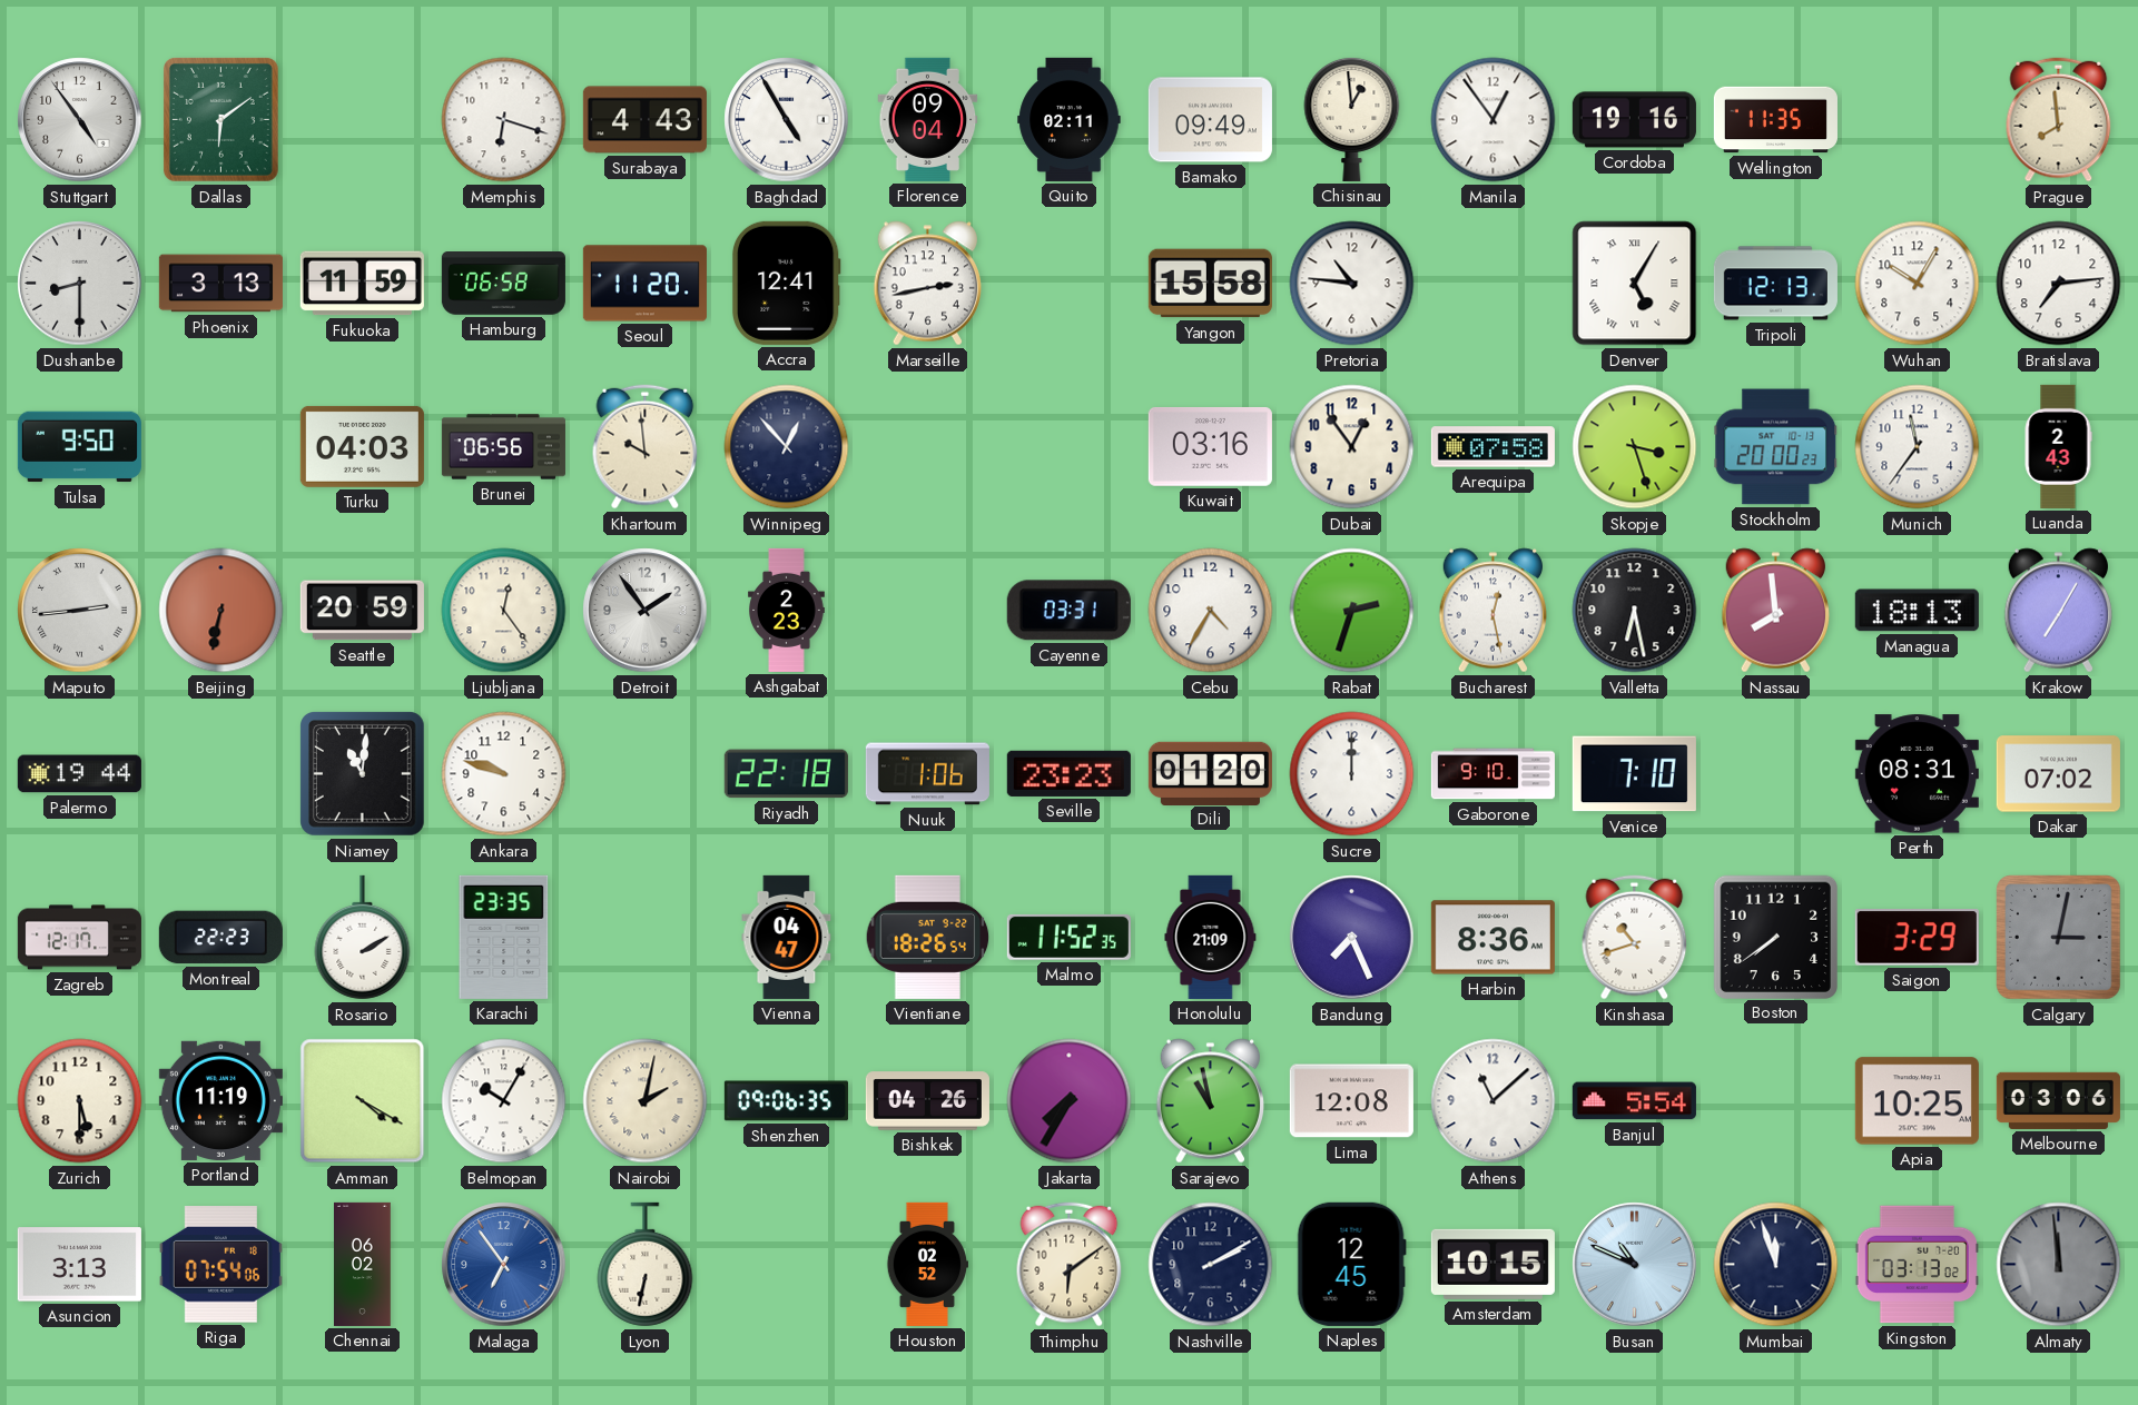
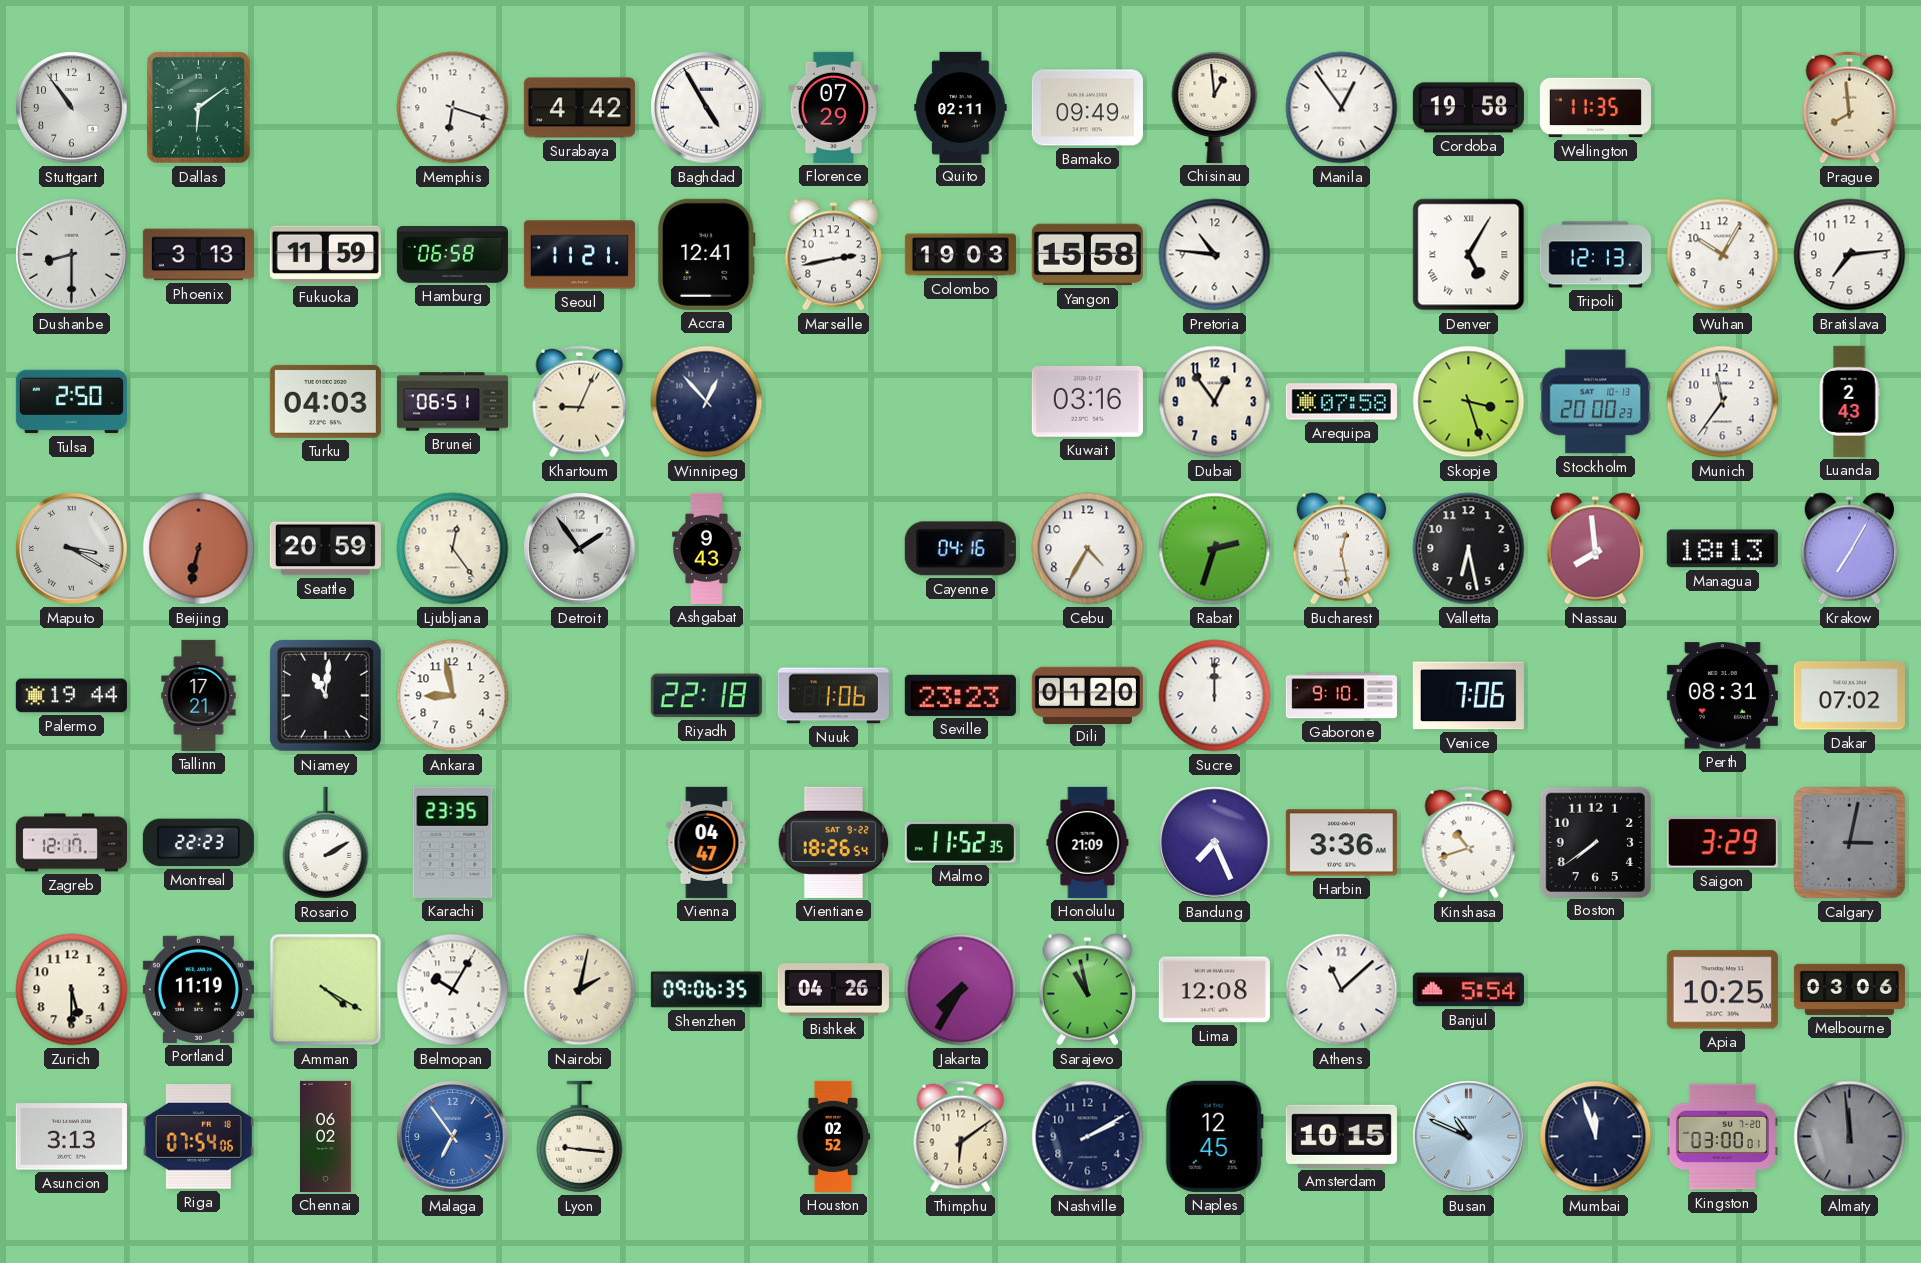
Stuttgart: 4:54 -> 10:54 (72, 108)
Surabaya: 4:43 -> 4:42 (579, 108)
Florence: 09:04 -> 07:29 (834, 107)
Cordoba: 19:16 -> 19:58 (1468, 108)
Seoul: 11:20 -> 11:21 (579, 255)
Colombo: none -> 19:03 (960, 255)
Tulsa: 9:50 -> 2:50 (71, 402)
Brunei: 06:56 -> 06:51 (452, 402)
Khartoum: 9:59 -> 9:04 (580, 402)
Maputo: 2:44 -> 3:20 (72, 549)
Ashgabat: 2:23 -> 9:43 (707, 548)
Cayenne: 03:31 -> 04:16 (960, 549)
Tallinn: none -> 17:21 (199, 695)
Ankara: 9:48 -> 8:58 (453, 696)
Venice: 7:10 -> 7:06 (1468, 696)
Harbin: 8:36 -> 3:36 (1341, 843)
Lyon: 6:32 -> 9:16 (580, 1137)
Kingston: 03:13 -> 03:00 (1722, 1137)
